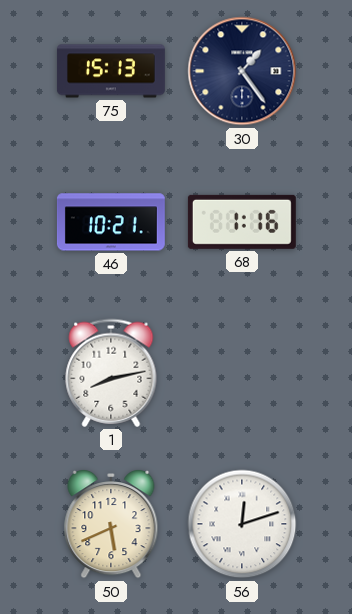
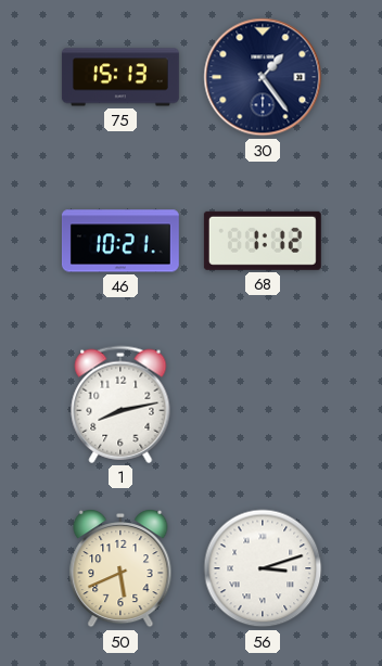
68: 1:16 -> 1:12 (263, 241)
56: 12:12 -> 3:12 (263, 568)
